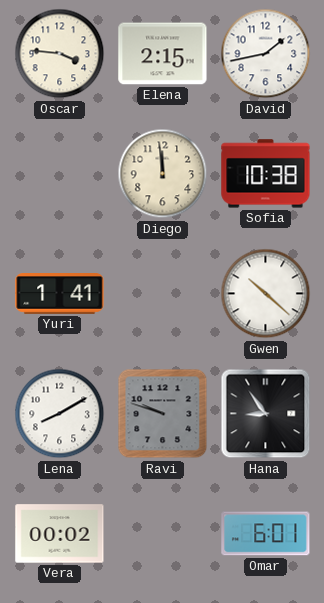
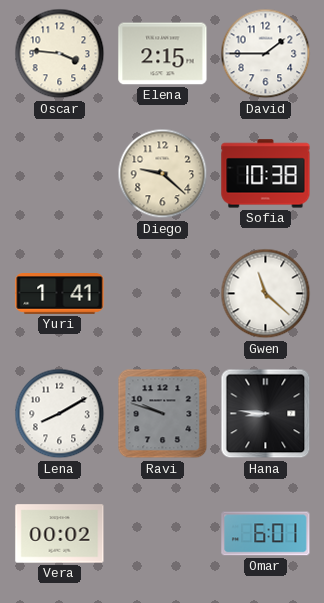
David: 1:43 -> 1:45 (266, 54)
Diego: 11:59 -> 9:22 (163, 174)
Gwen: 10:22 -> 11:22 (266, 294)
Hana: 8:54 -> 8:46 (266, 414)
